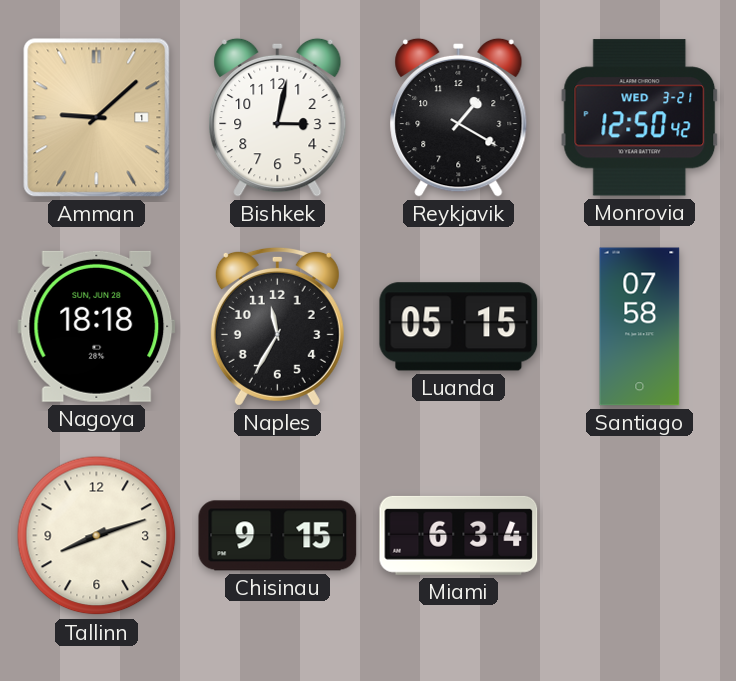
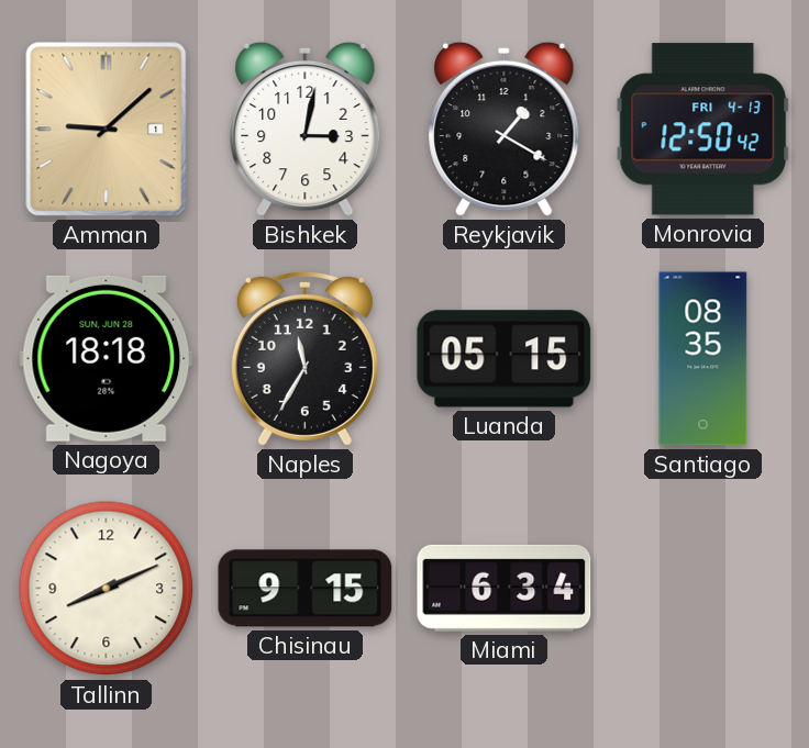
Monrovia date: WED 3-21 -> FRI 4-13 (703, 130)
Santiago: 07:58 -> 08:35 (703, 359)
Tallinn: 8:12 -> 8:11 (107, 589)
